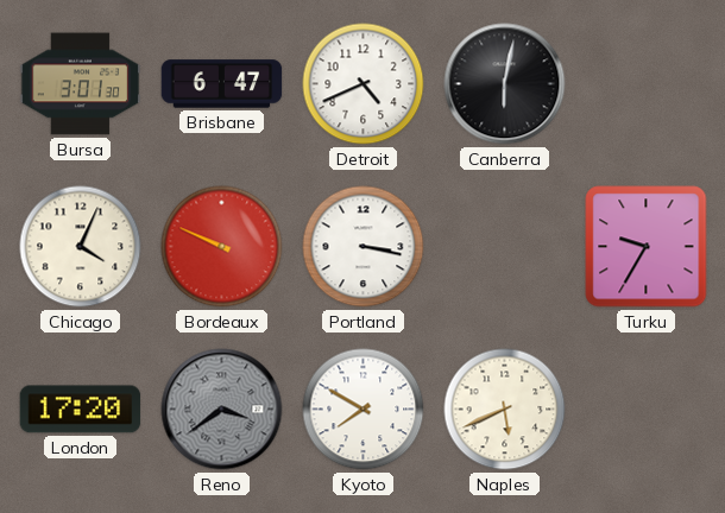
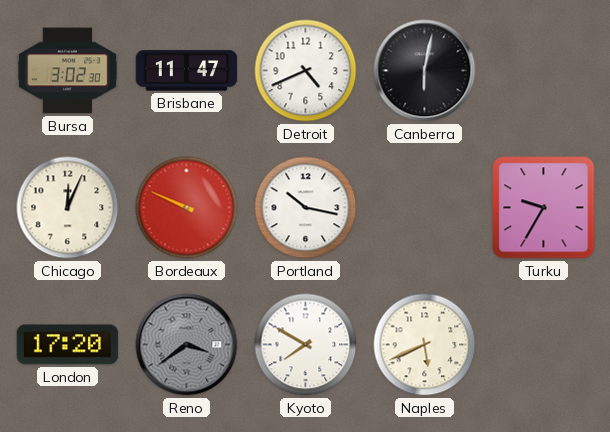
Bursa: 3:01 -> 3:02 (68, 71)
Brisbane: 6:47 -> 11:47 (187, 71)
Chicago: 4:04 -> 12:04 (68, 208)
Portland: 3:17 -> 10:17 (306, 208)
